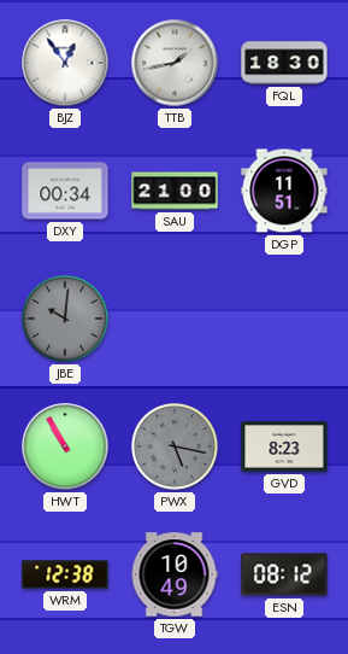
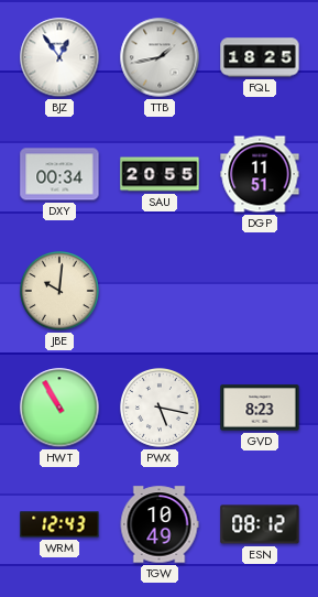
FQL: 18:30 -> 18:25 (260, 57)
SAU: 21:00 -> 20:55 (160, 174)
JBE dial: grey -> cream (61, 292)
PWX dial: grey -> white (161, 409)
WRM: 12:38 -> 12:43 (59, 524)
